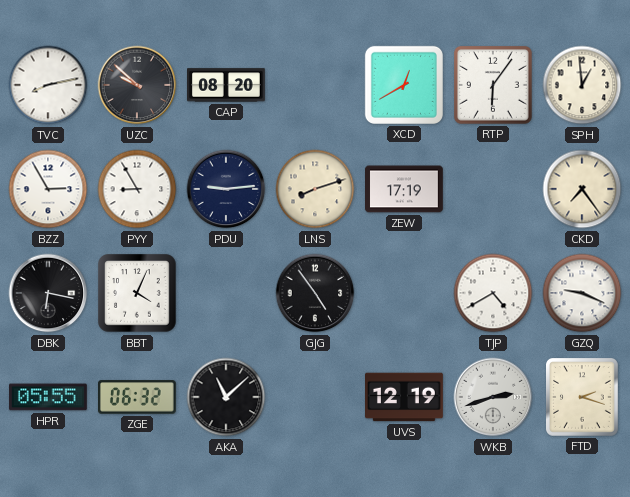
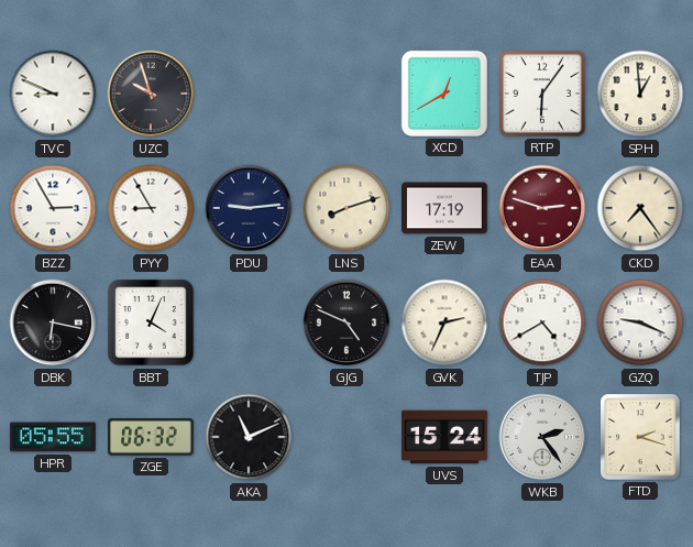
TVC: 8:13 -> 8:49 (53, 94)
UZC: 9:52 -> 9:57 (151, 94)
CAP: 08:20 -> none (227, 85)
EAA: none -> 2:48 (542, 208)
GJG: 4:54 -> 4:49 (346, 322)
GVK: none -> 2:34 (444, 322)
AKA: 11:08 -> 11:11 (249, 437)
UVS: 12:19 -> 15:24 (446, 437)
WKB: 2:42 -> 2:24 (542, 437)
